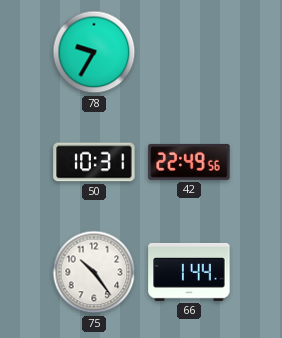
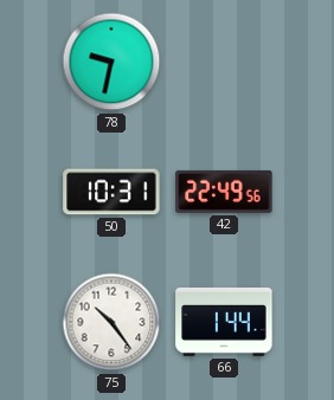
78: 9:35 -> 9:32 (111, 62)
